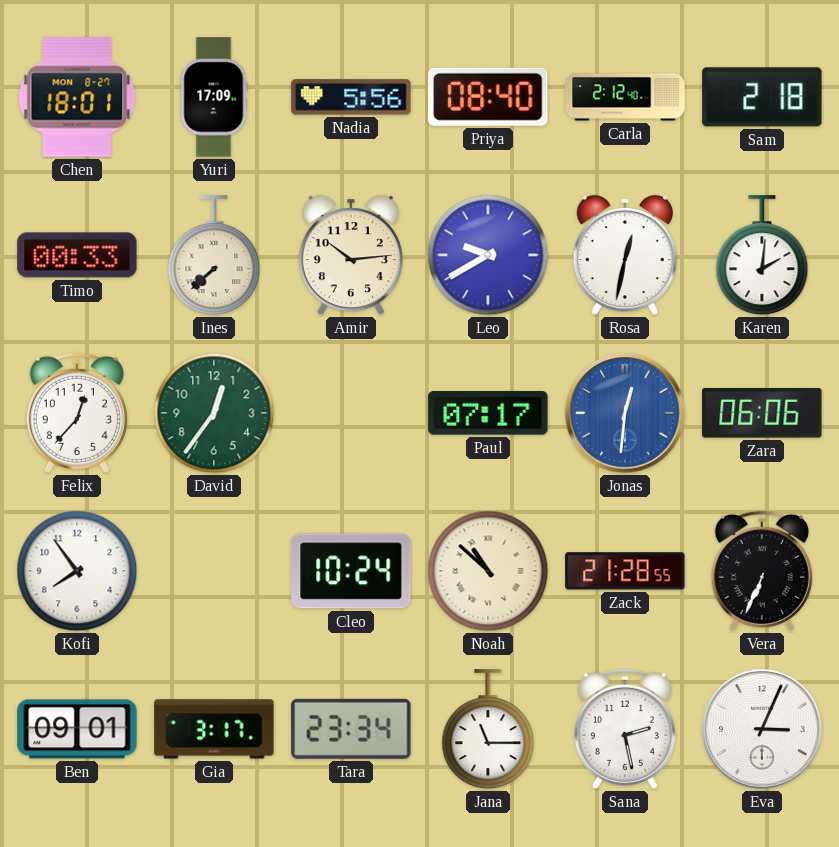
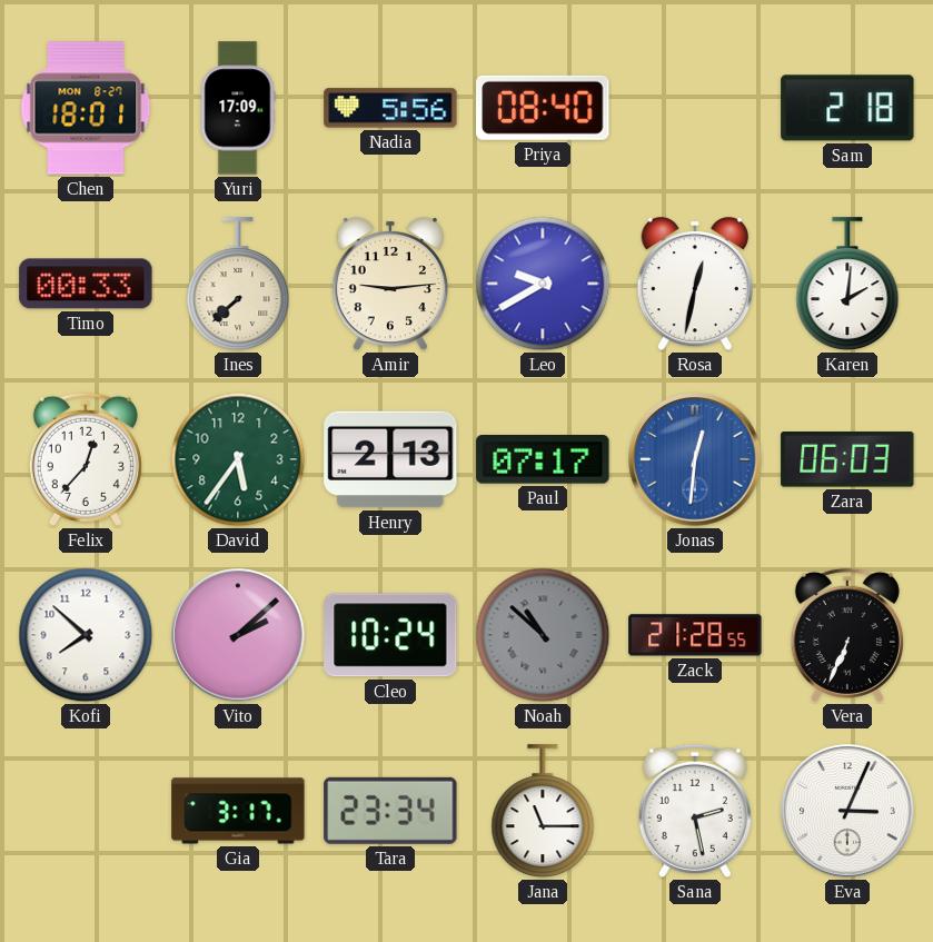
Carla: 2:12 -> none (625, 97)
Amir: 10:14 -> 9:14 (389, 284)
David: 12:36 -> 5:36 (238, 459)
Henry: none -> 2:13 (390, 459)
Zara: 06:06 -> 06:03 (847, 459)
Kofi: 7:54 -> 7:52 (86, 635)
Vito: none -> 2:08 (238, 635)
Noah dial: cream -> grey (543, 635)
Ben: 09:01 -> none (77, 729)
